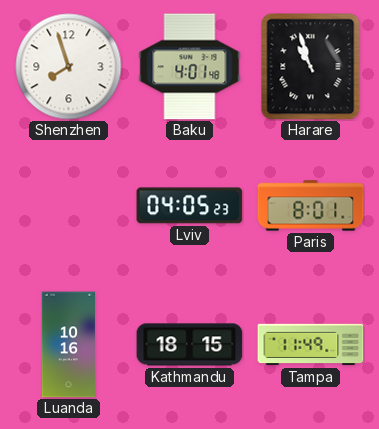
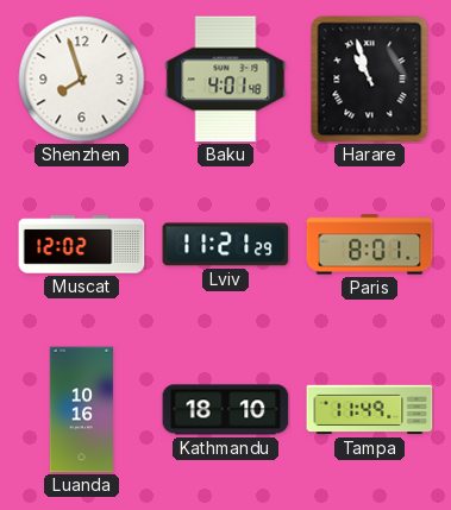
Muscat: none -> 12:02 (82, 245)
Lviv: 04:05 -> 11:21 (226, 245)
Kathmandu: 18:15 -> 18:10 (226, 410)
